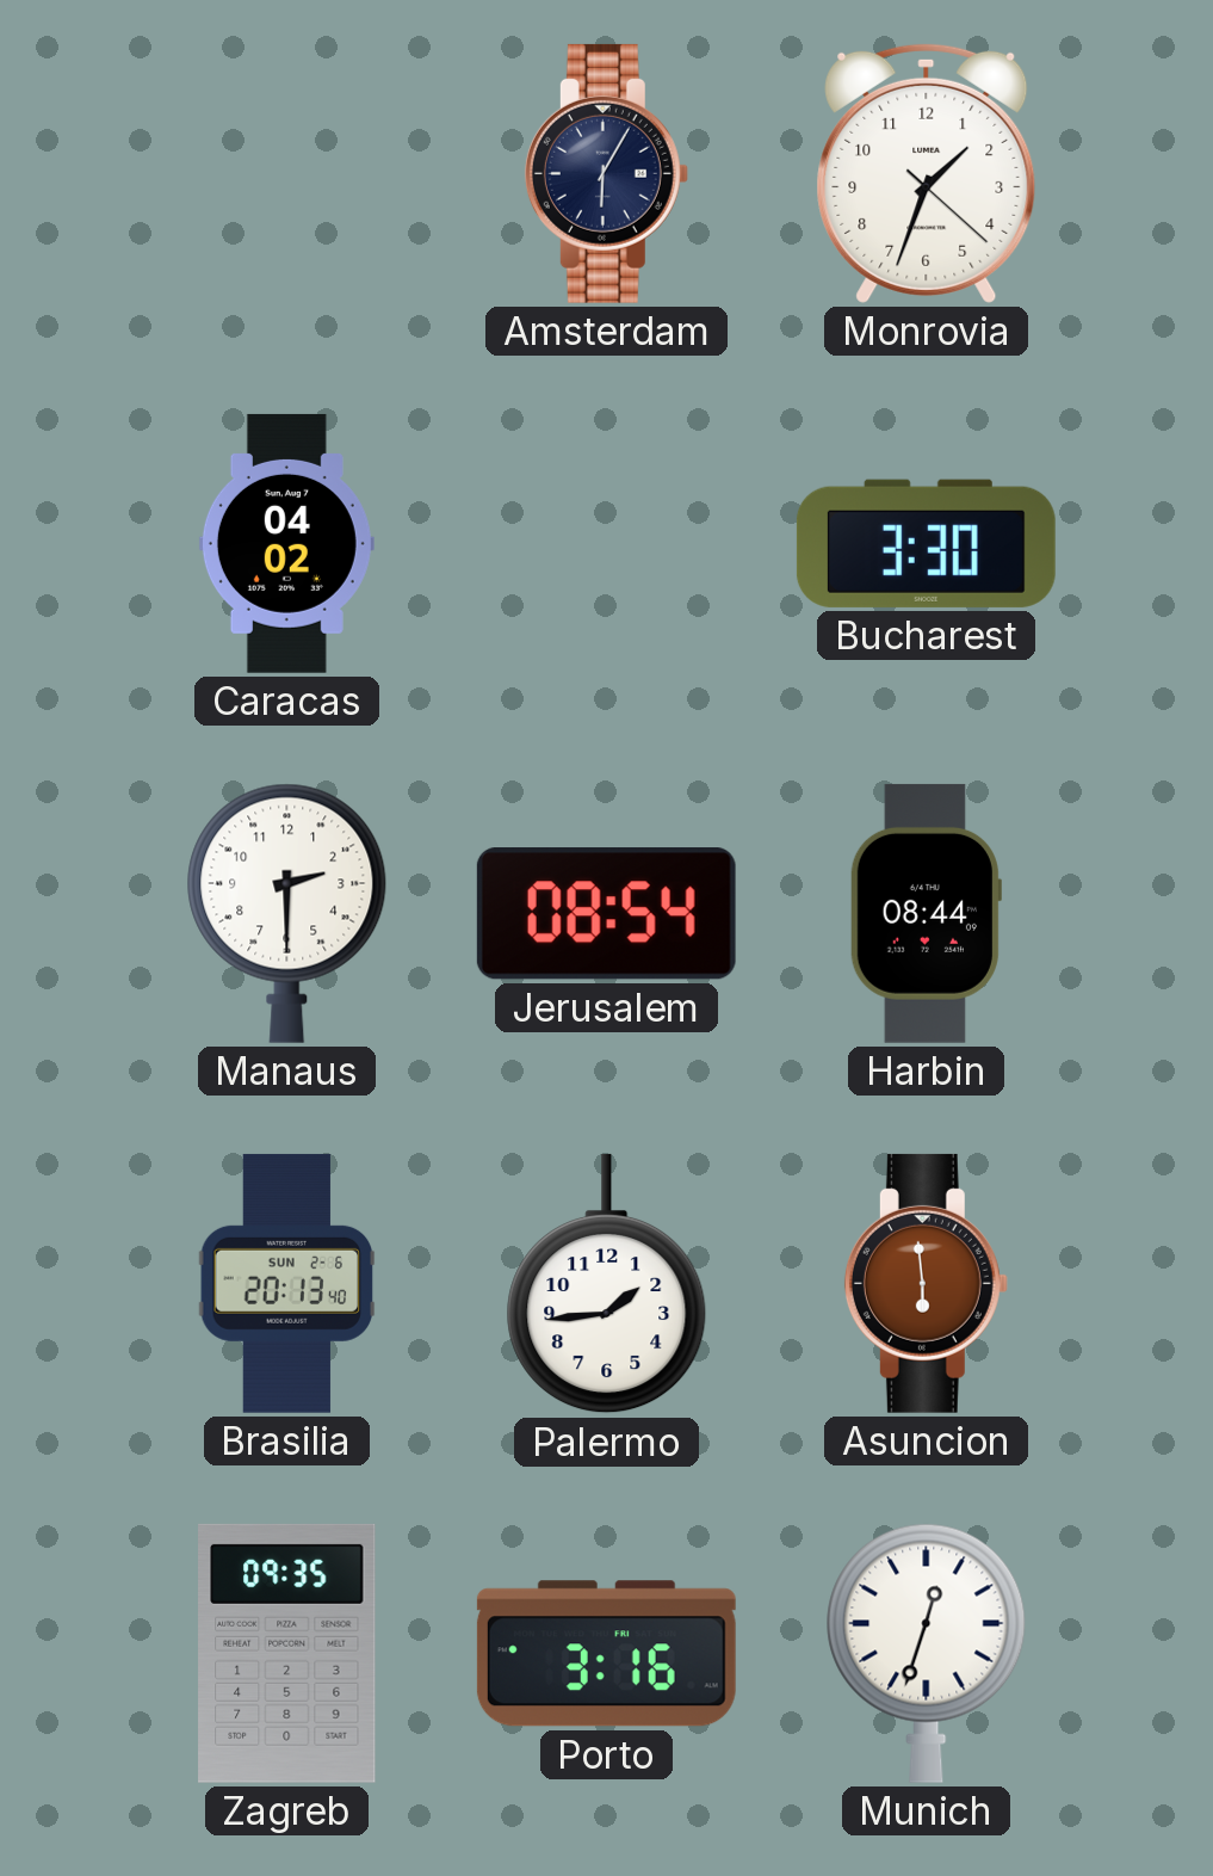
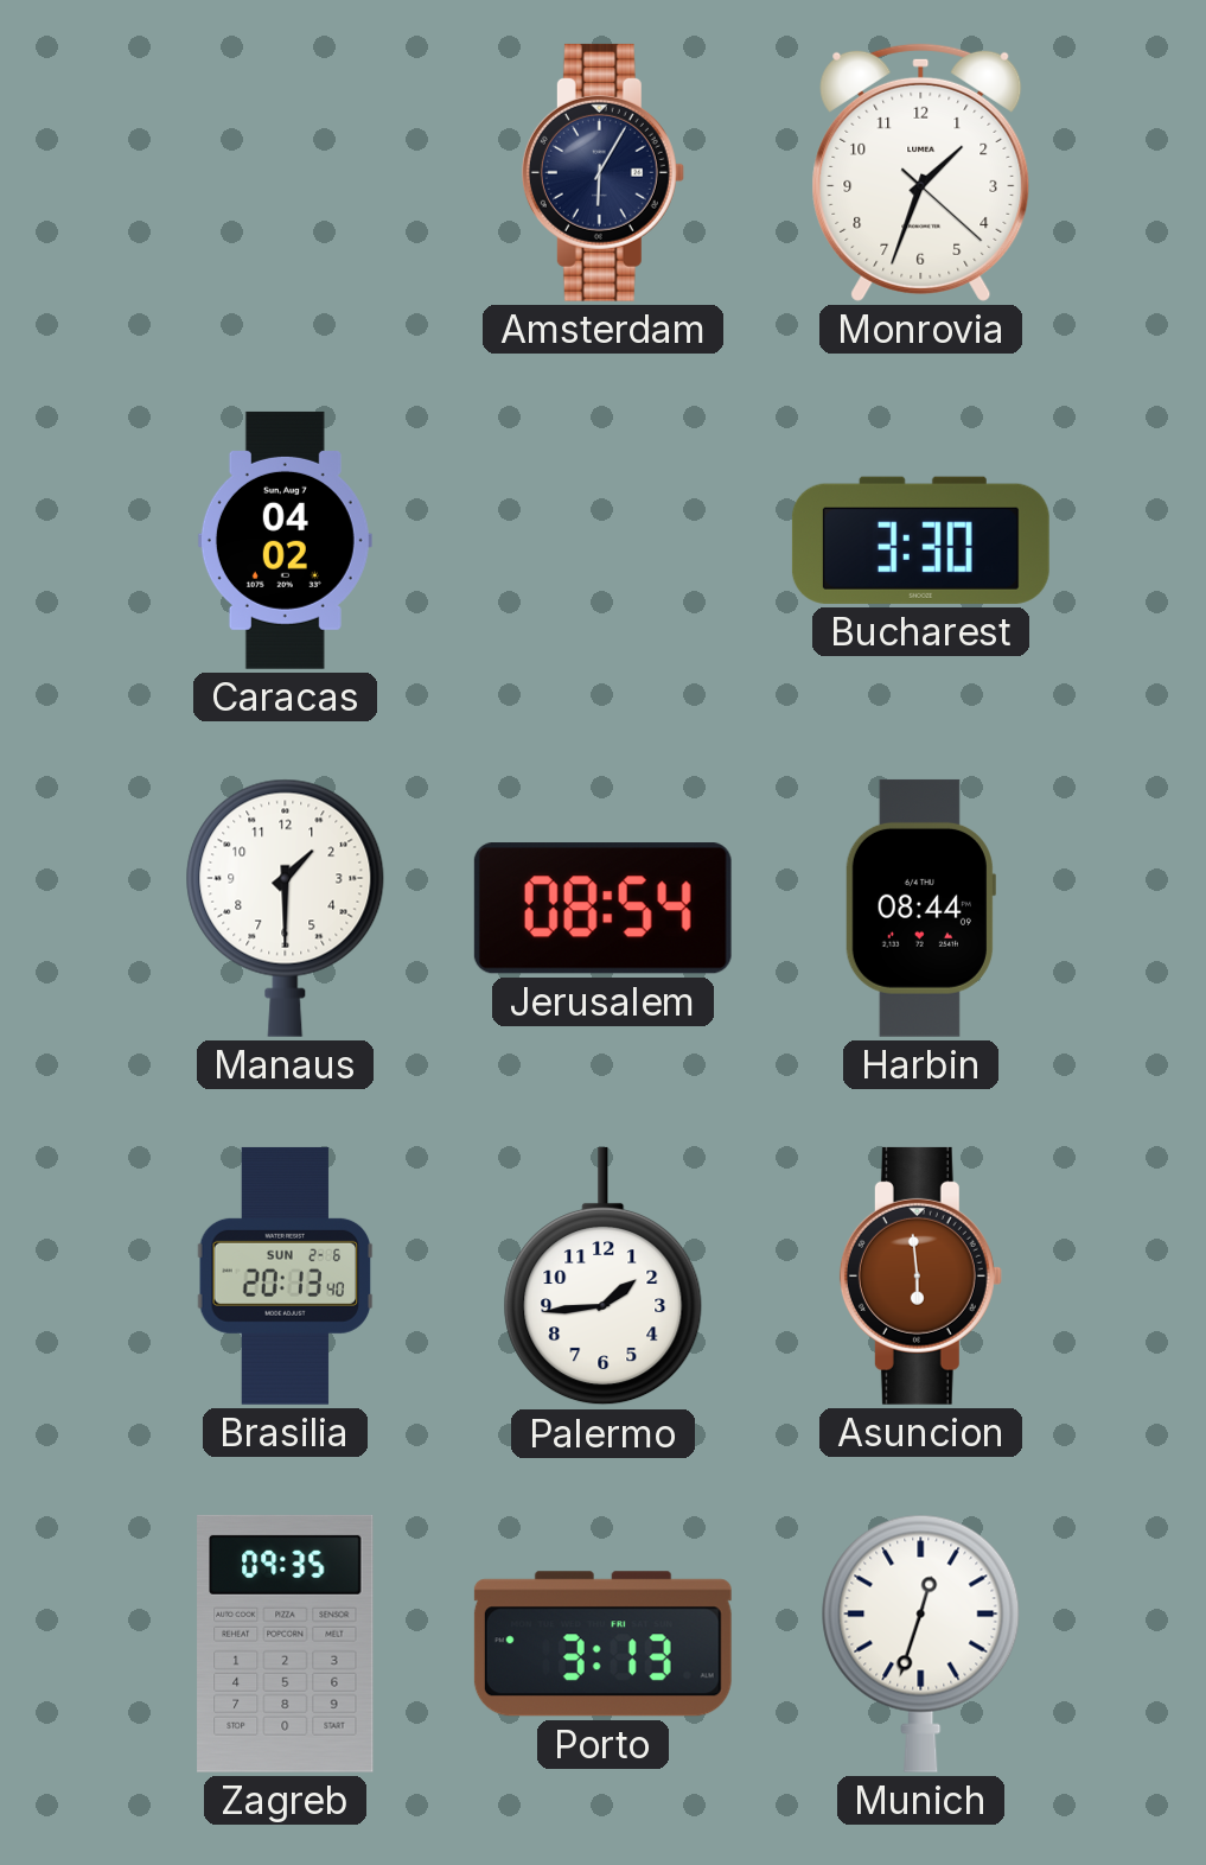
Manaus: 2:30 -> 1:30 (286, 908)
Porto: 3:16 -> 3:13 (602, 1644)
